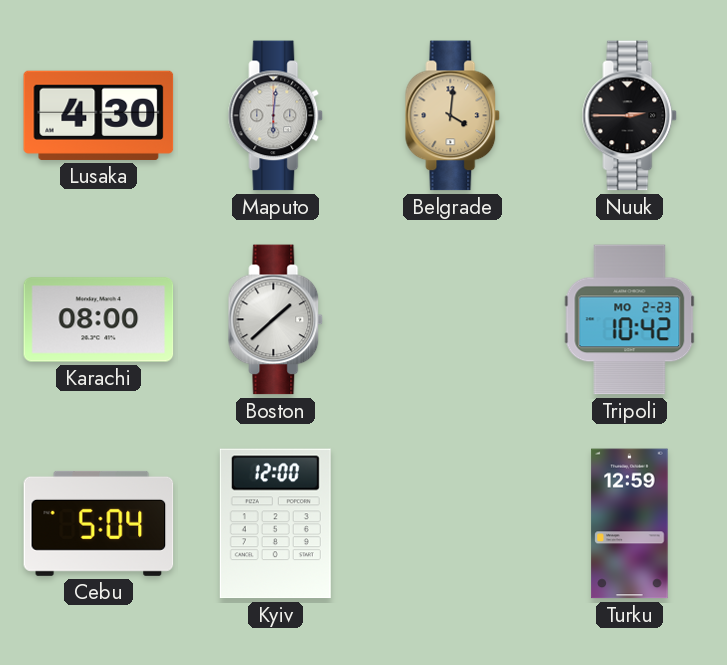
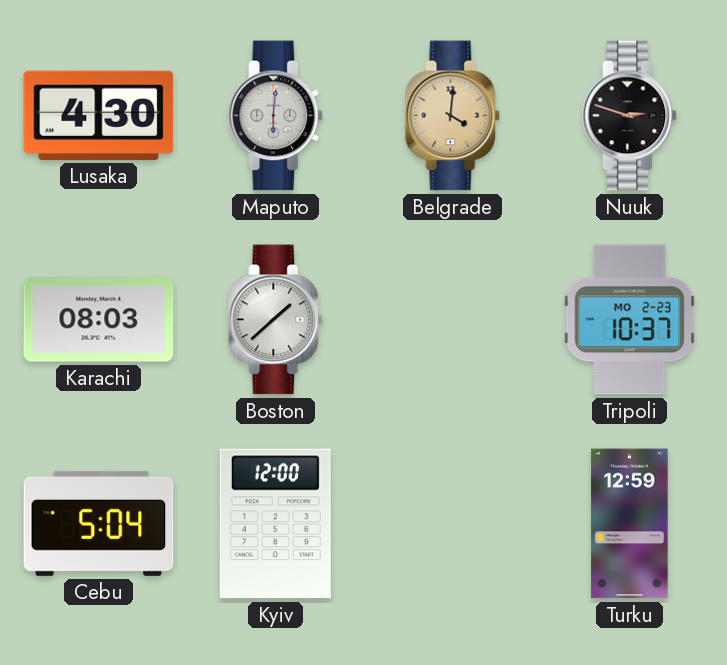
Nuuk: 2:45 -> 2:48 (630, 116)
Karachi: 08:00 -> 08:03 (99, 320)
Tripoli: 10:42 -> 10:37 (630, 320)
